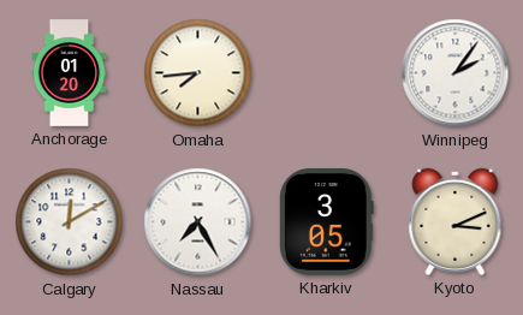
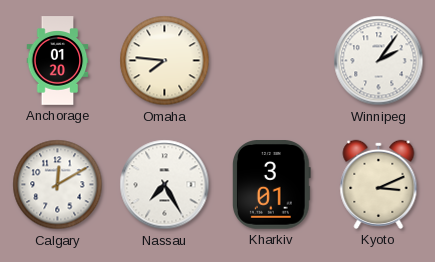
Omaha: 7:44 -> 7:46 (165, 61)
Kharkiv: 3:05 -> 3:01 (271, 185)
